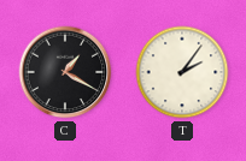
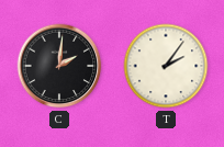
C: 1:20 -> 2:01 (59, 66)
